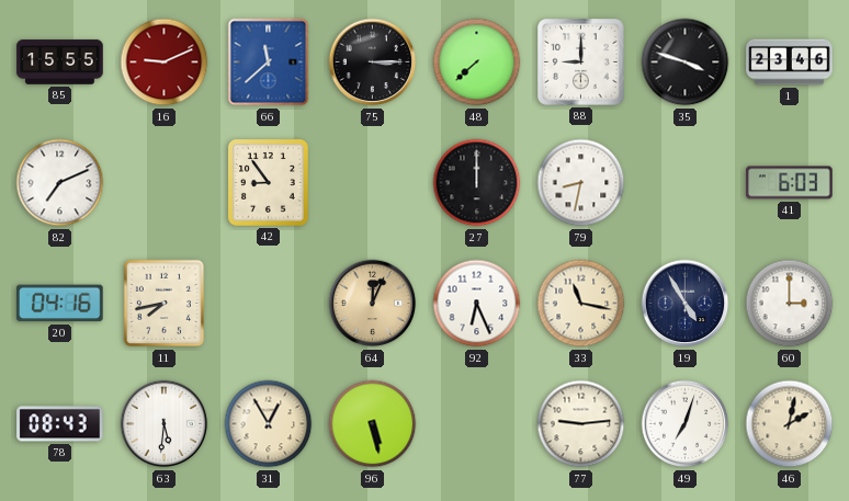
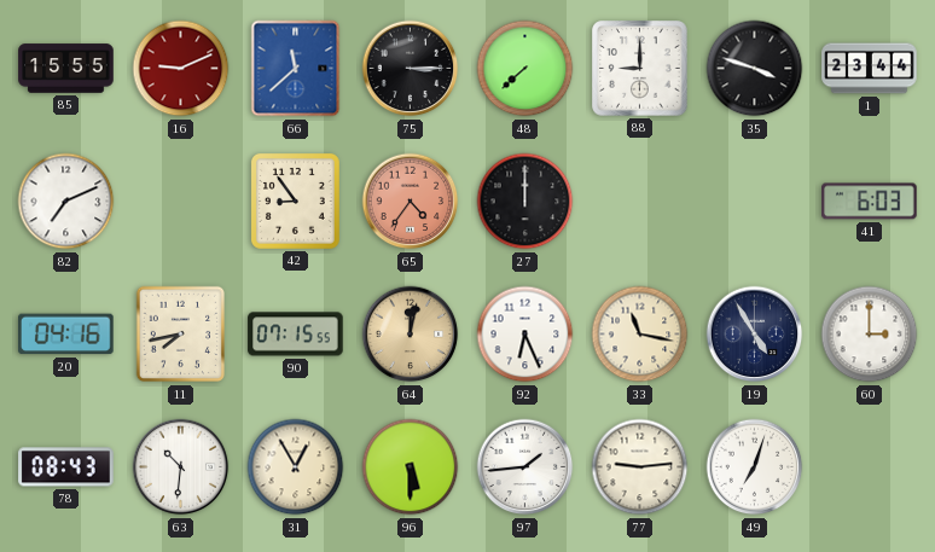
1: 23:46 -> 23:44 (870, 69)
65: none -> 4:36 (411, 202)
79: 8:32 -> none (581, 183)
90: none -> 07:15 (296, 335)
64: 12:04 -> 12:02 (411, 335)
63: 5:31 -> 10:31 (181, 467)
96: 5:28 -> 5:30 (411, 467)
97: none -> 1:44 (525, 467)
46: 2:02 -> none (790, 424)
